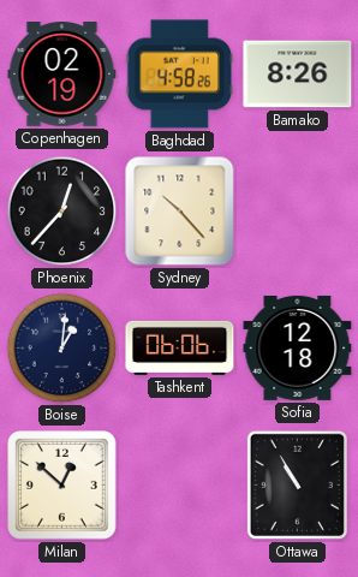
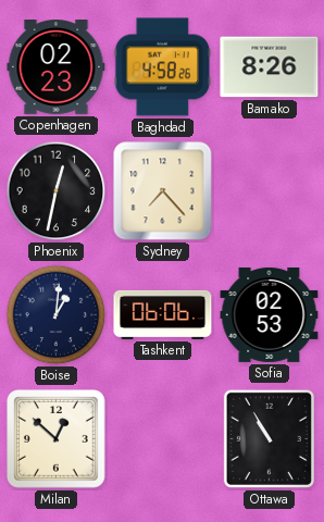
Copenhagen: 02:19 -> 02:23 (57, 67)
Phoenix: 12:37 -> 12:32 (57, 191)
Sydney: 10:23 -> 7:23 (163, 191)
Sofia: 12:18 -> 02:53 (270, 314)
